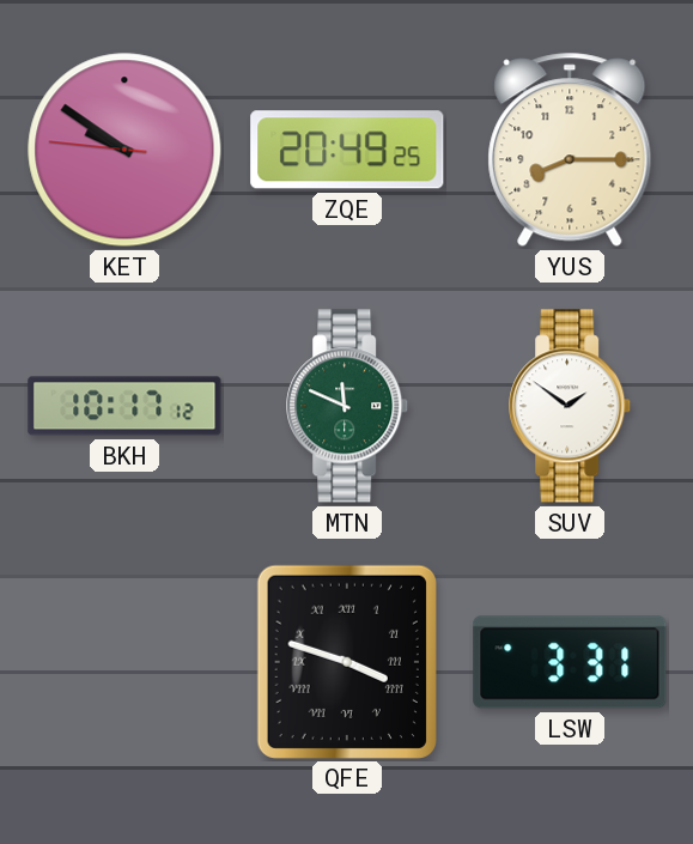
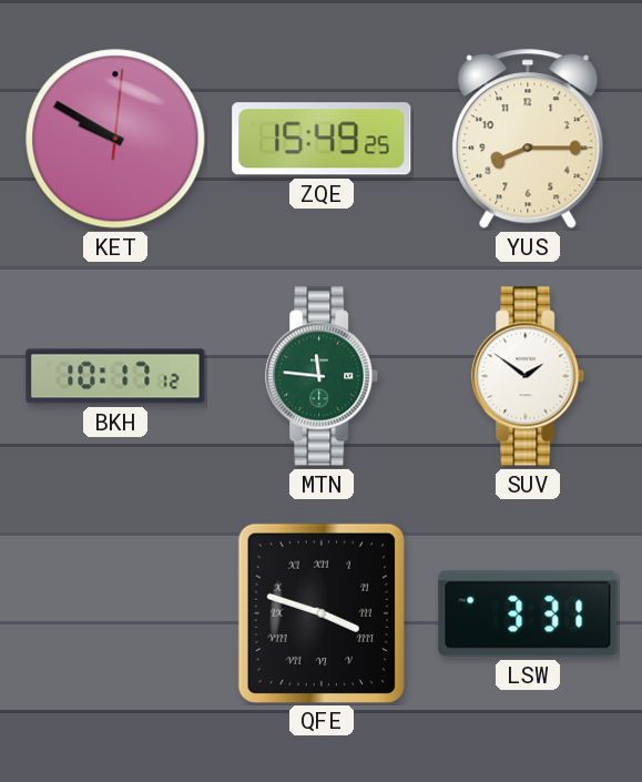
KET: 9:50:46 -> 9:50:01 (115, 139)
ZQE: 20:49 -> 15:49 (322, 139)
MTN: 11:49 -> 11:46 (323, 376)
